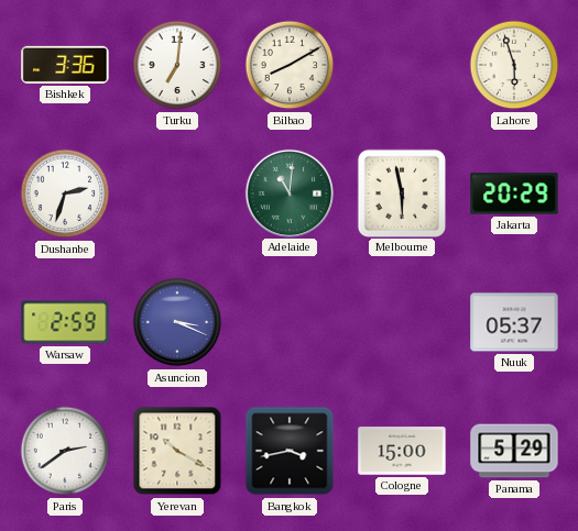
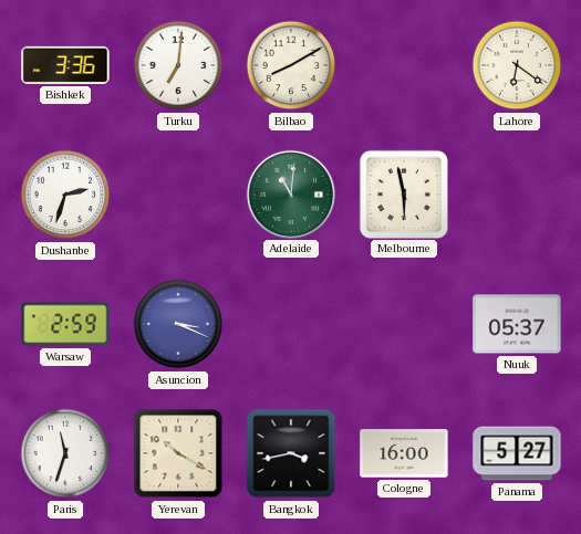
Lahore: 5:57 -> 6:21 (517, 65)
Jakarta: 20:29 -> none (514, 193)
Paris: 2:39 -> 11:33 (65, 453)
Cologne: 15:00 -> 16:00 (404, 453)
Panama: 5:29 -> 5:27 (517, 453)
